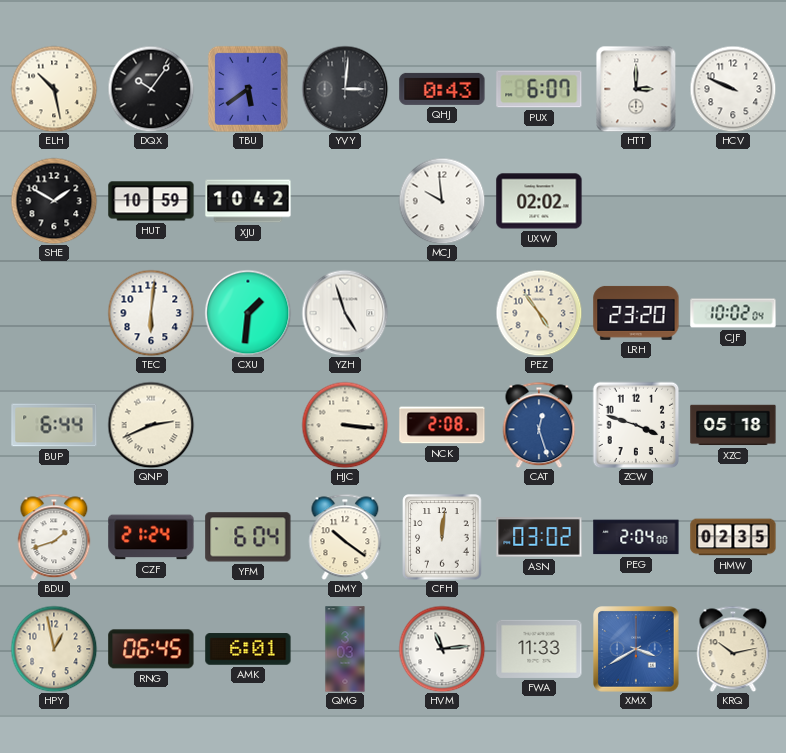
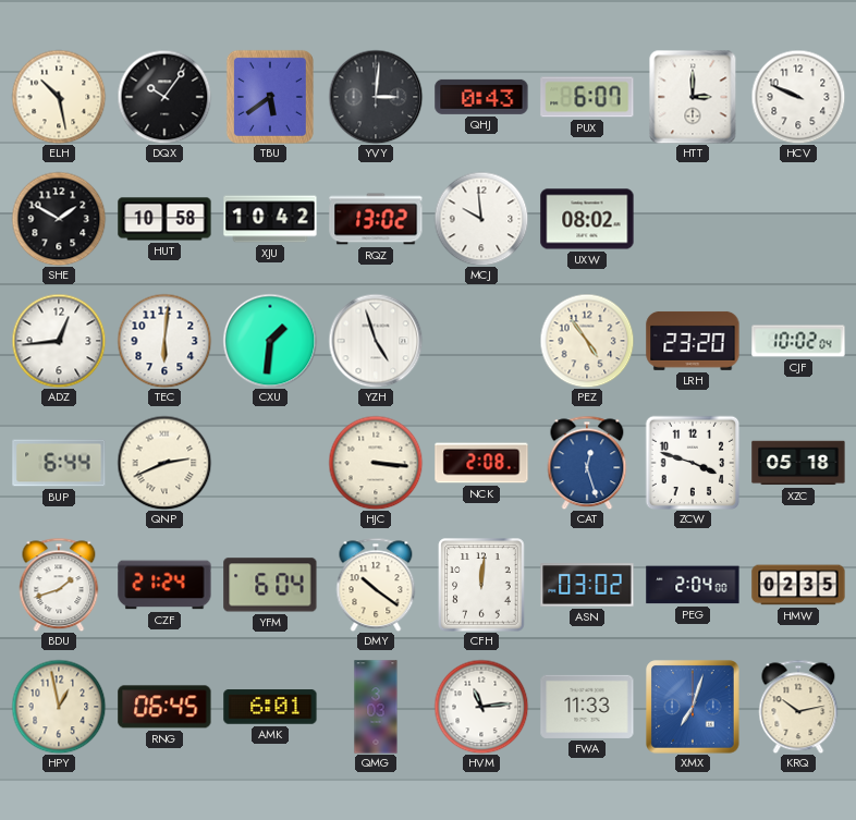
HUT: 10:59 -> 10:58 (164, 219)
RQZ: none -> 13:02 (376, 219)
UXW: 02:02 -> 08:02 (587, 219)
ADZ: none -> 12:44 (59, 341)
XMX: 3:40 -> 7:03 (693, 707)
